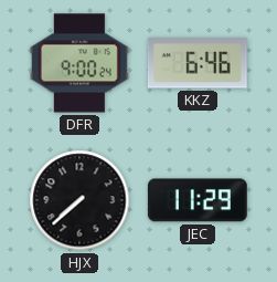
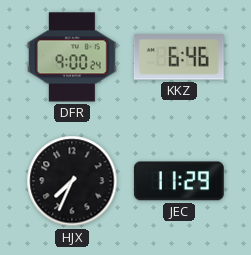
HJX: 7:38 -> 7:34 (72, 181)
